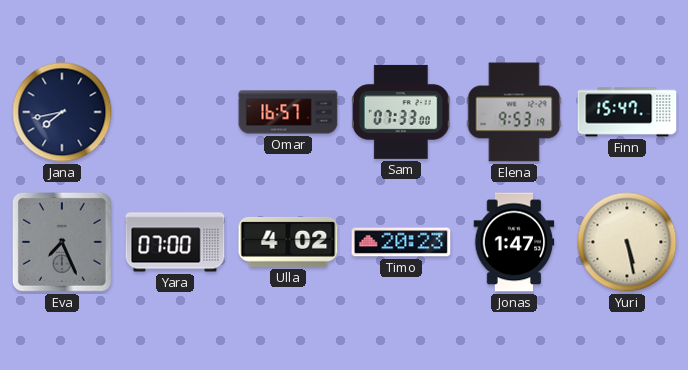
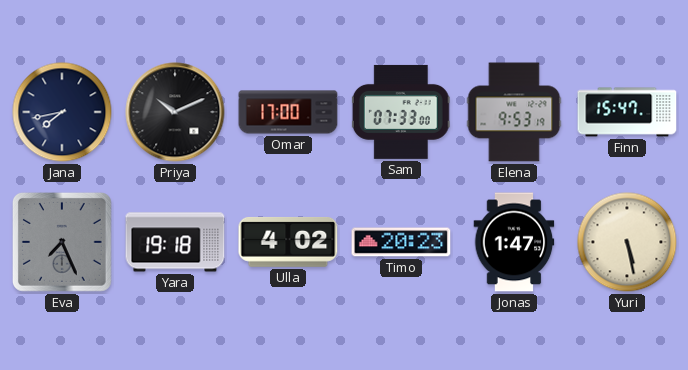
Priya: none -> 10:11 (175, 112)
Omar: 16:57 -> 17:00 (288, 112)
Yara: 07:00 -> 19:18 (175, 242)
